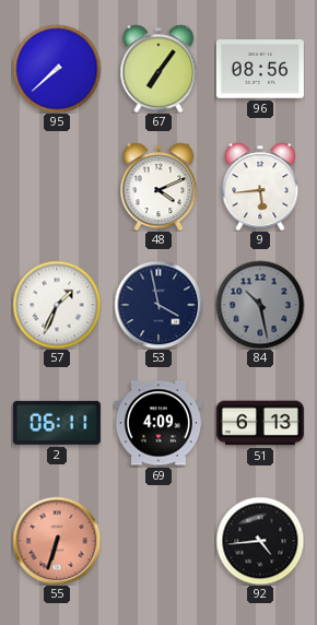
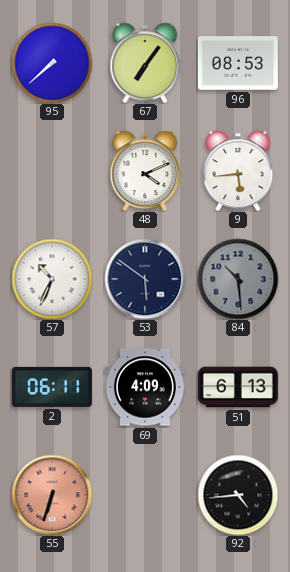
96: 08:56 -> 08:53 (238, 63)
57: 1:34 -> 10:34 (52, 279)
53: 3:58 -> 5:51 (145, 279)
84: 10:28 -> 10:29 (238, 279)
